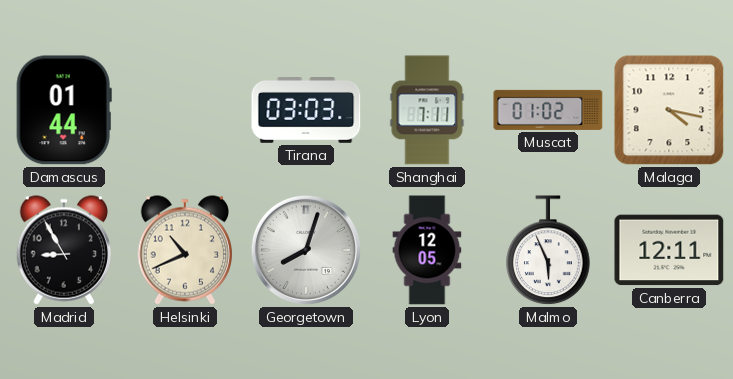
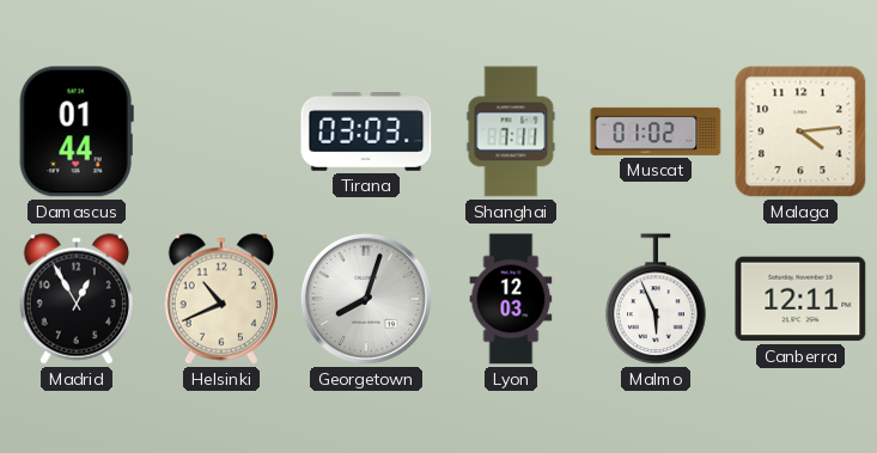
Malaga: 4:17 -> 4:14 (800, 131)
Madrid: 8:55 -> 12:55 (75, 299)
Lyon: 12:05 -> 12:03 (511, 299)
